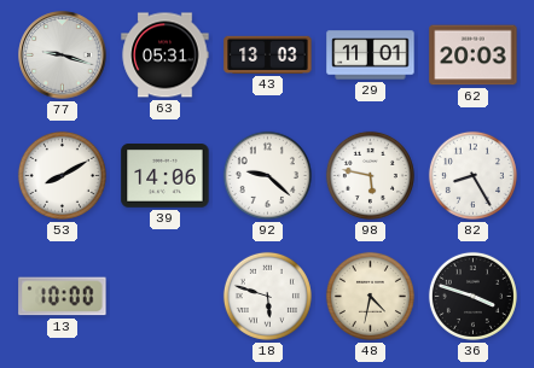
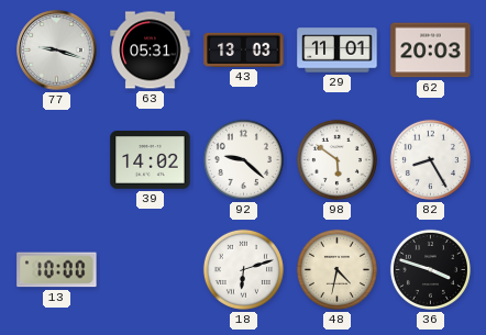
53: 8:10 -> none (62, 175)
39: 14:06 -> 14:02 (151, 160)
98: 5:47 -> 5:51 (336, 159)
18: 5:48 -> 6:12 (243, 269)
